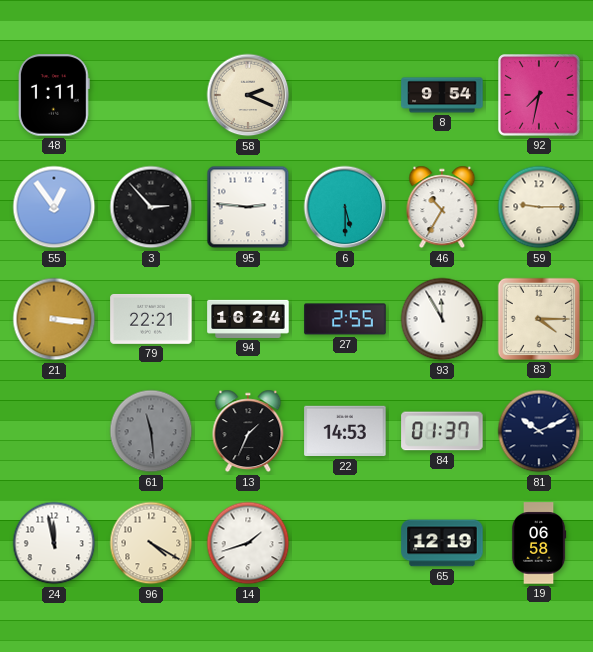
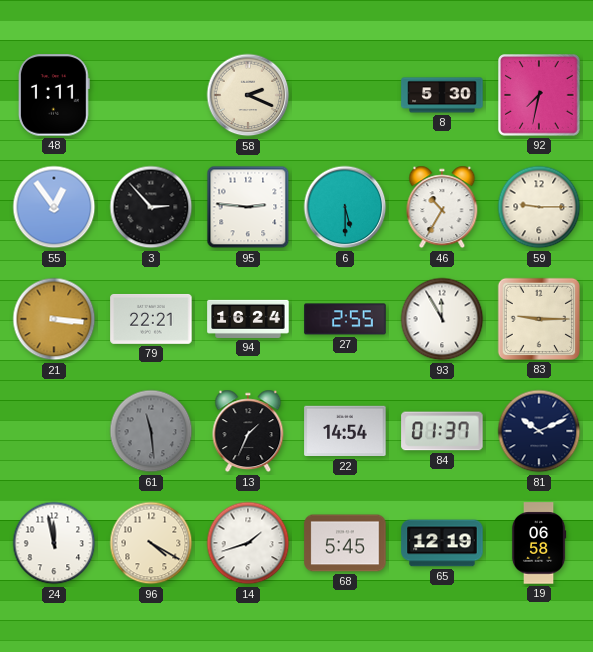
8: 9:54 -> 5:30 (442, 95)
83: 4:15 -> 9:15 (539, 319)
22: 14:53 -> 14:54 (345, 431)
68: none -> 5:45 (345, 543)
